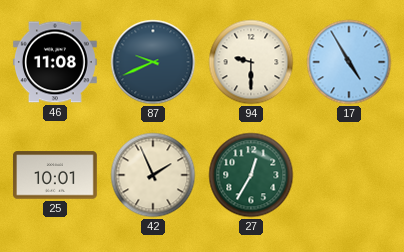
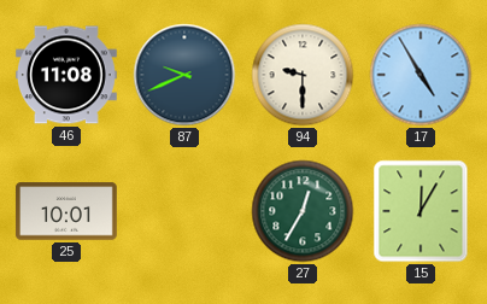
42: 1:56 -> none (153, 175)
15: none -> 12:05 (421, 211)
